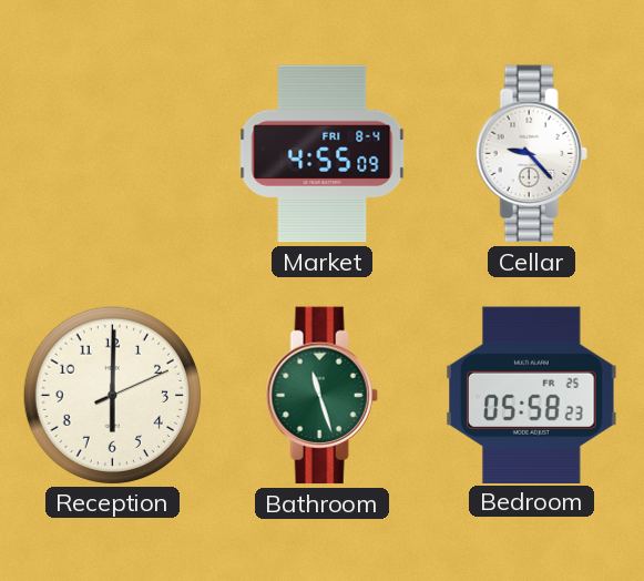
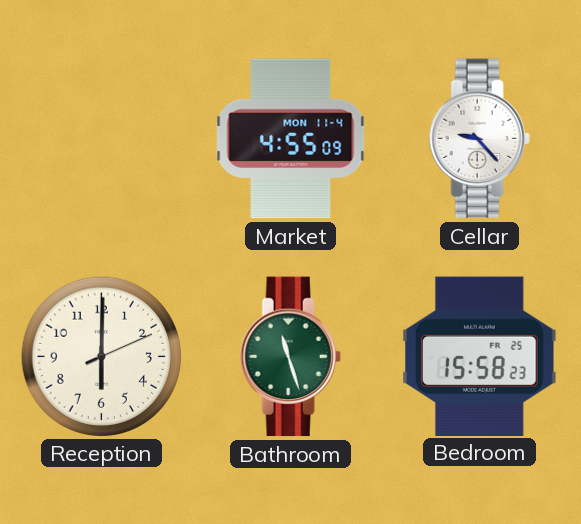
Market date: FRI 8-4 -> MON 11-4 (291, 139)
Bedroom: 05:58 -> 15:58 (480, 356)
